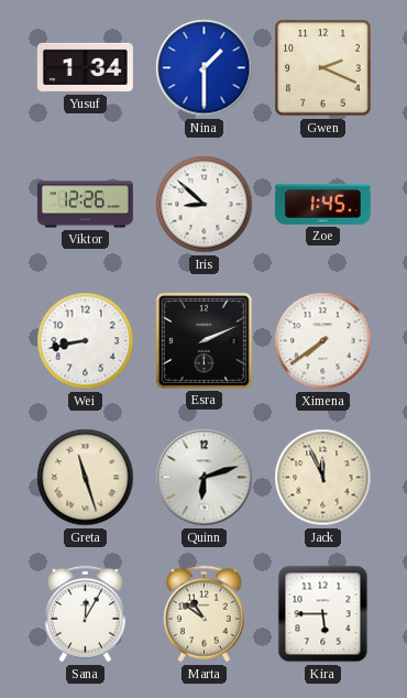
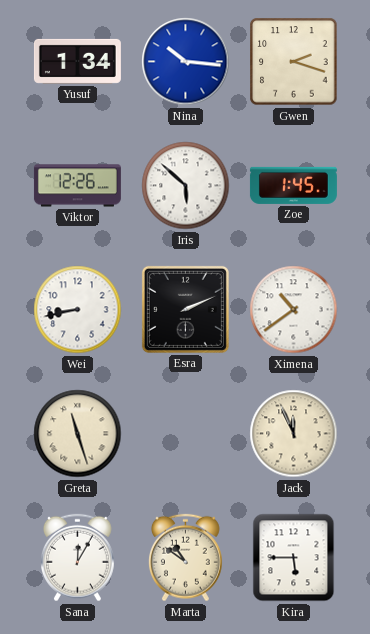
Nina: 1:30 -> 10:16 (186, 62)
Gwen: 2:19 -> 2:18 (294, 62)
Iris: 8:52 -> 5:52 (186, 186)
Ximena: 7:39 -> 10:39 (294, 310)
Quinn: 6:12 -> none (205, 478)
